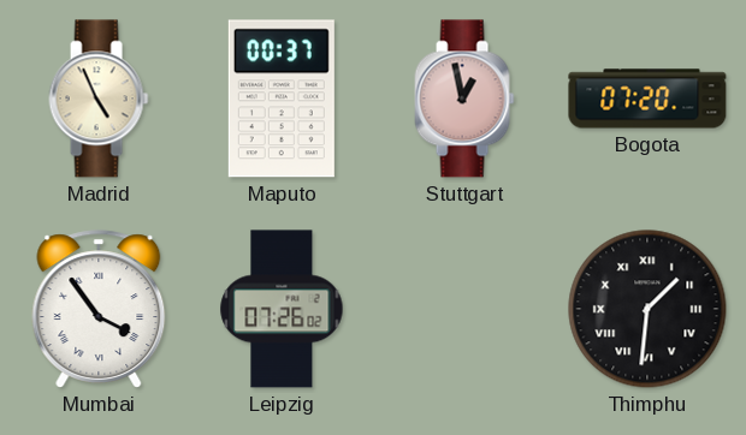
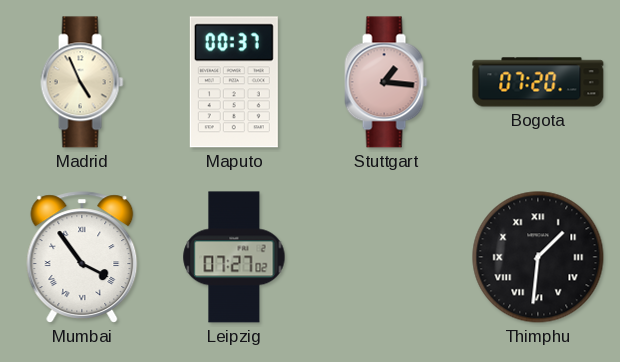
Stuttgart: 12:58 -> 1:16 (386, 82)
Leipzig: 07:26 -> 07:27 (234, 257)
